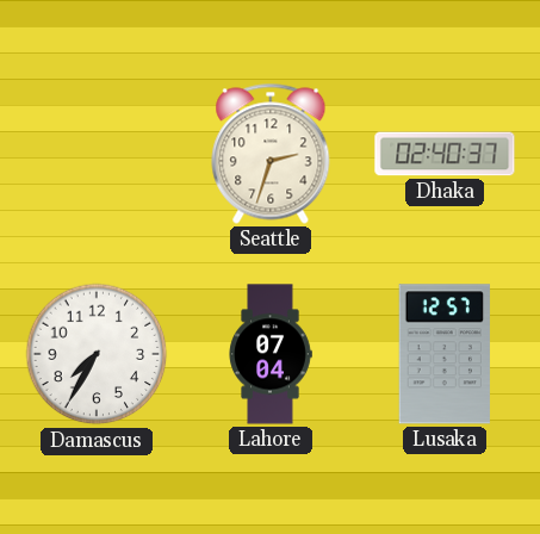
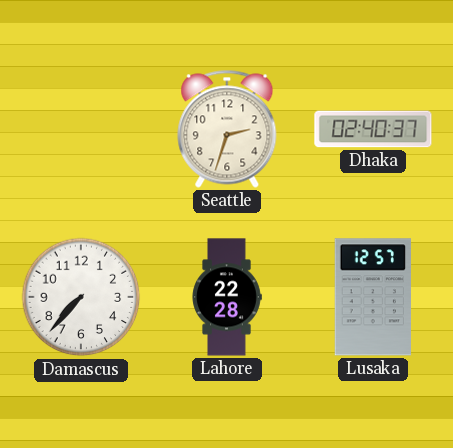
Damascus: 7:35 -> 7:37 (81, 297)
Lahore: 07:04 -> 22:28 (227, 297)
